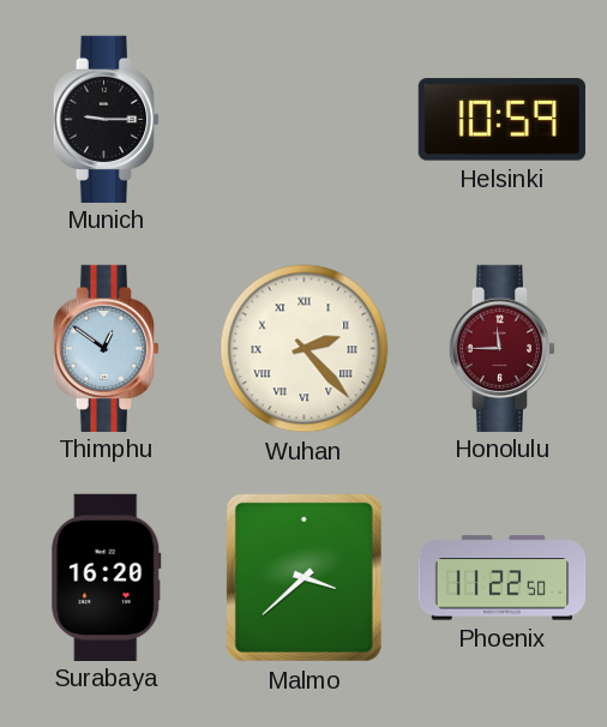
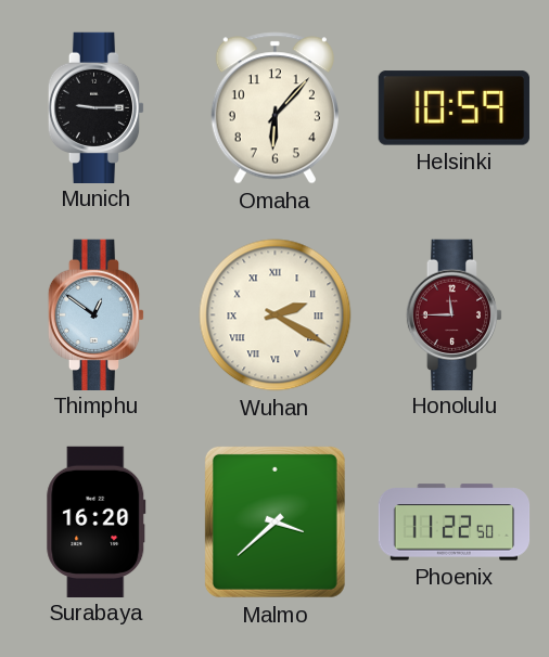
Omaha: none -> 6:07 (274, 108)
Wuhan: 2:23 -> 2:20 (276, 315)
